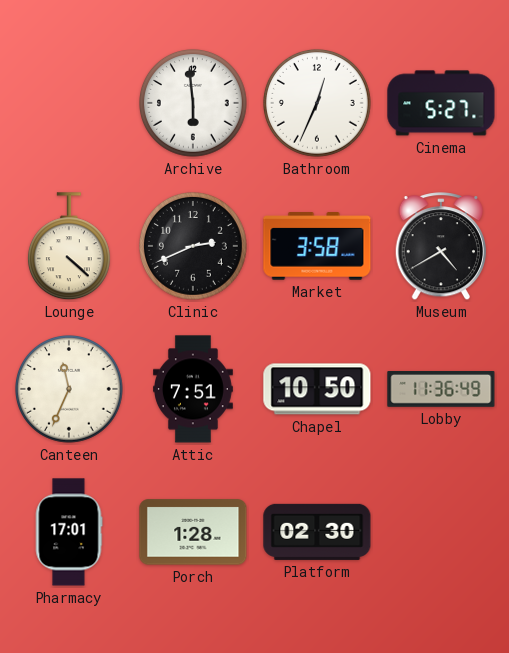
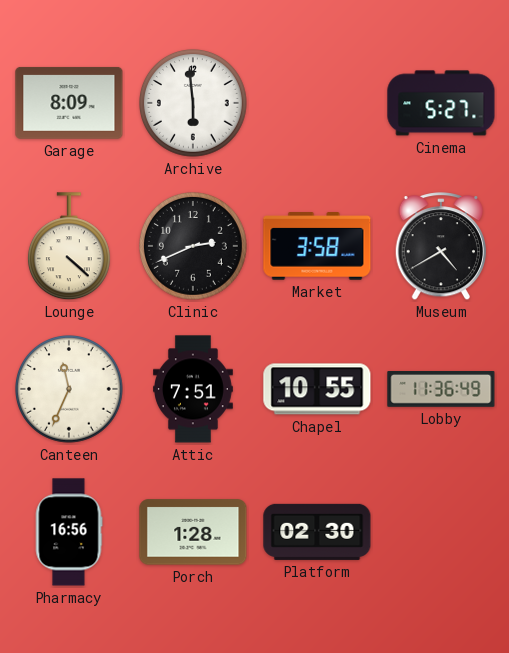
Garage: none -> 8:09 (69, 103)
Bathroom: 12:34 -> none (318, 104)
Chapel: 10:50 -> 10:55 (317, 389)
Pharmacy: 17:01 -> 16:56 (69, 532)
